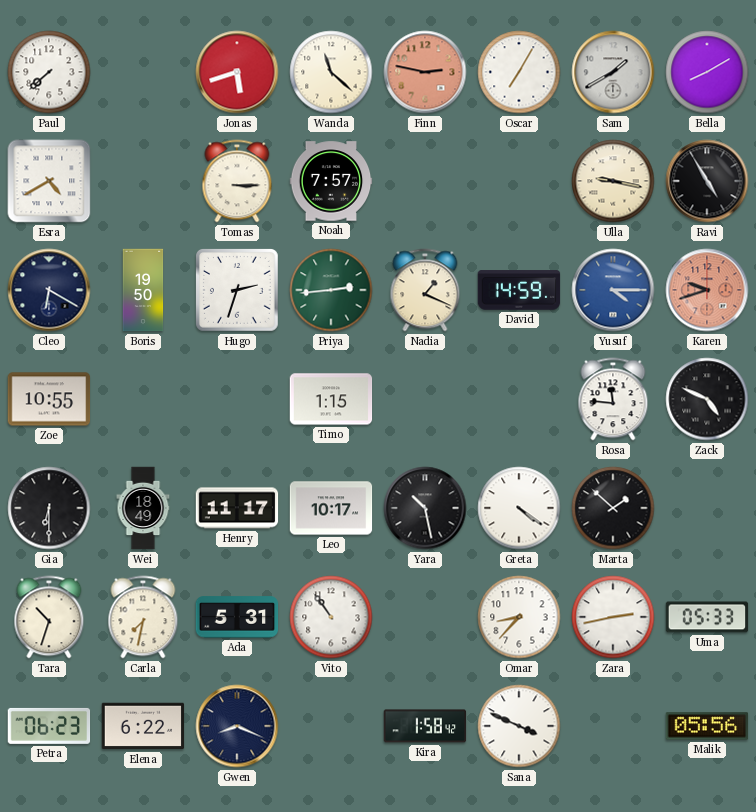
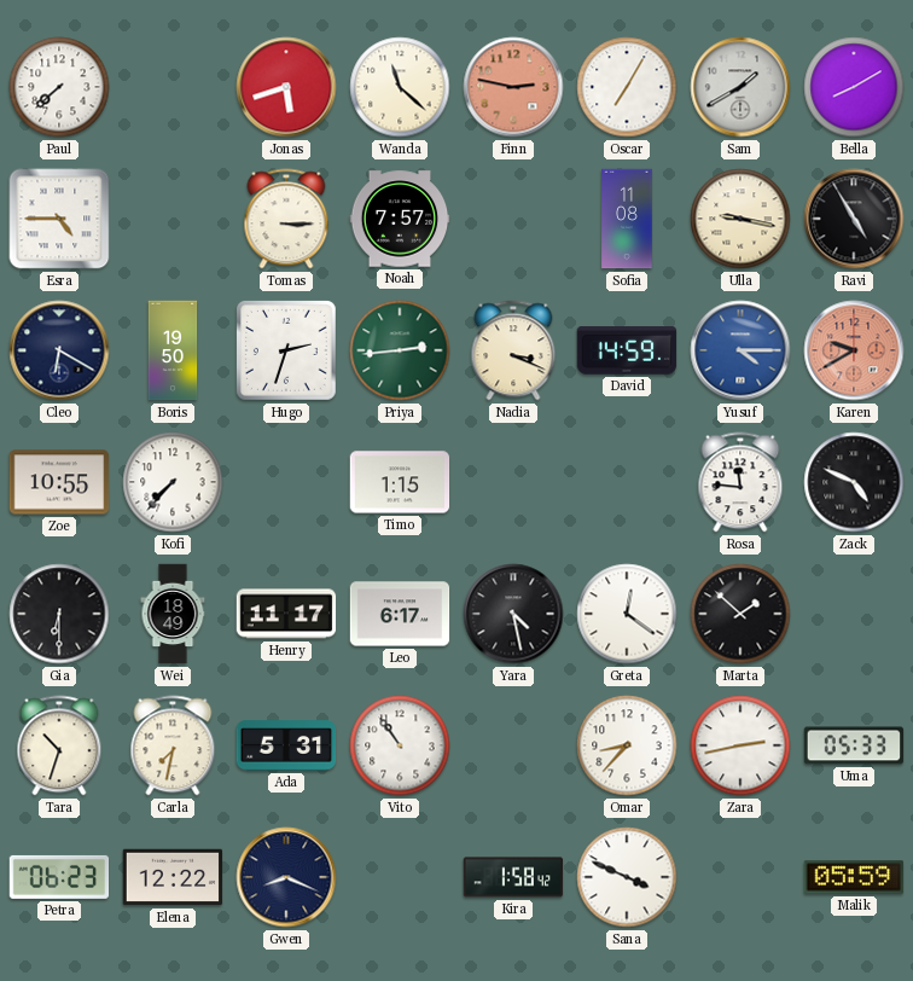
Esra: 4:40 -> 4:45 (59, 219)
Sofia: none -> 11:08 (627, 219)
Nadia: 1:19 -> 3:19 (513, 350)
Karen: 9:42 -> 9:40 (854, 350)
Kofi: none -> 7:37 (173, 482)
Leo: 10:17 -> 6:17 (400, 614)
Yara: 10:28 -> 4:28 (513, 614)
Greta: 4:21 -> 12:21 (627, 614)
Elena: 6:22 -> 12:22 (173, 877)
Malik: 05:56 -> 05:59 (854, 877)
